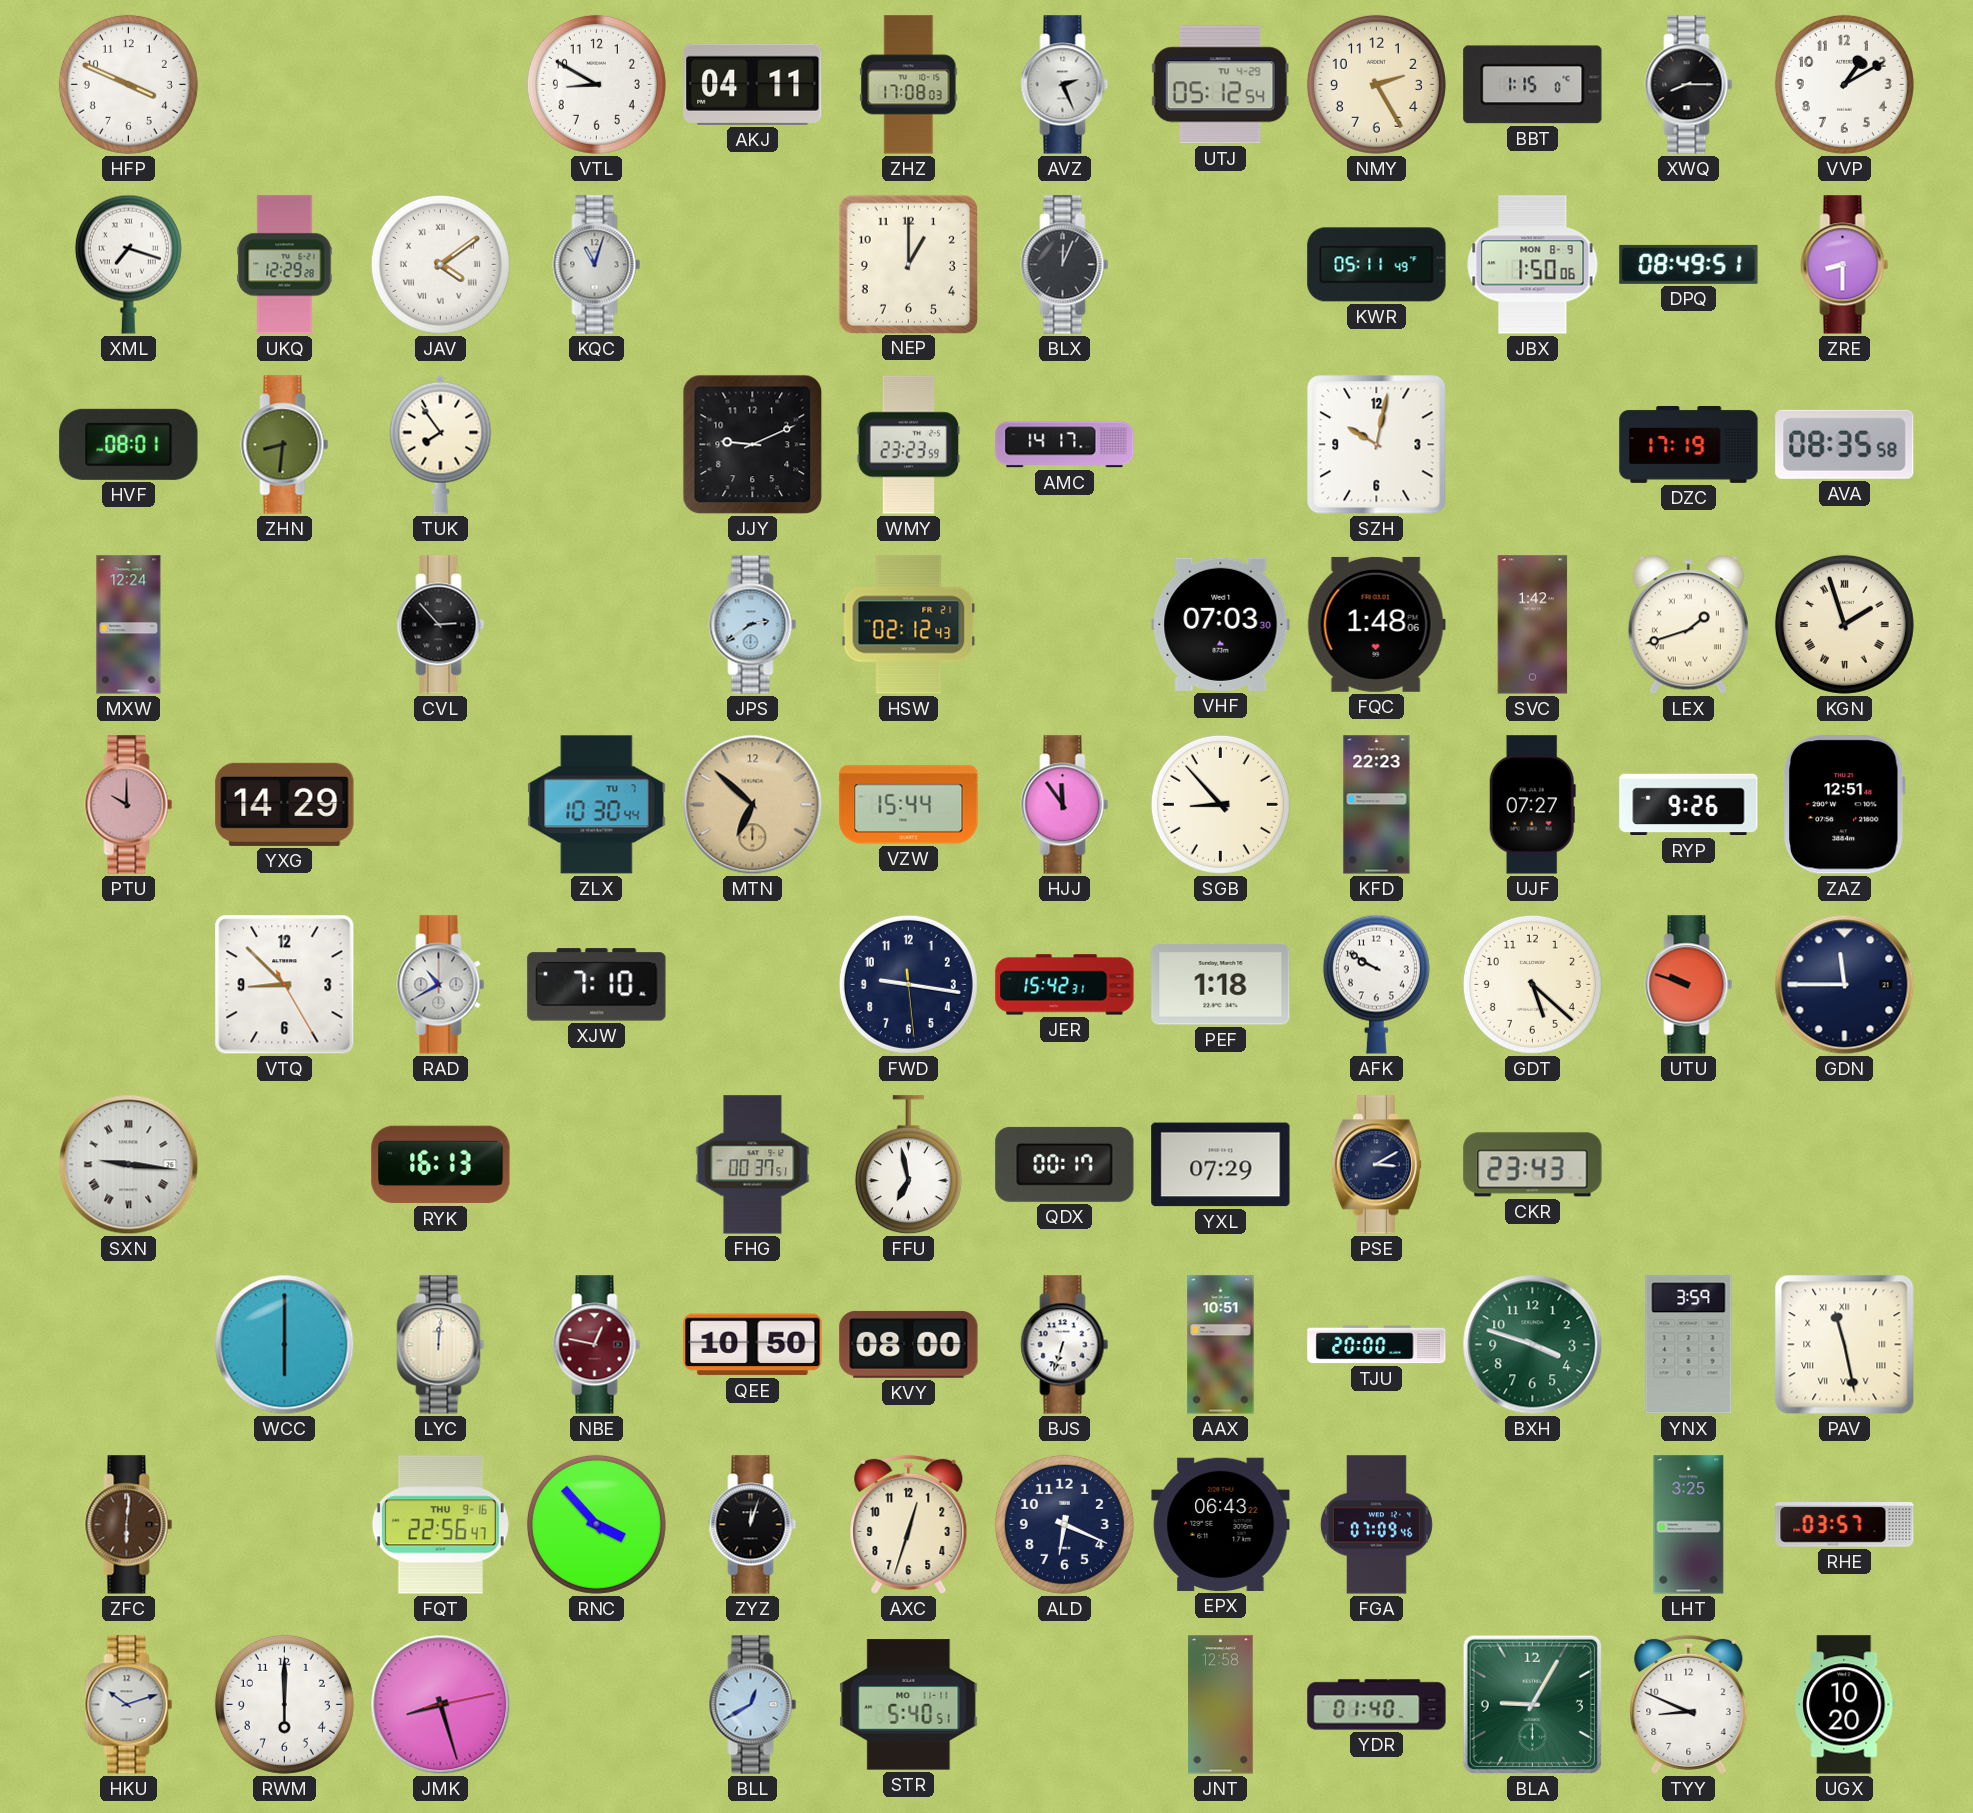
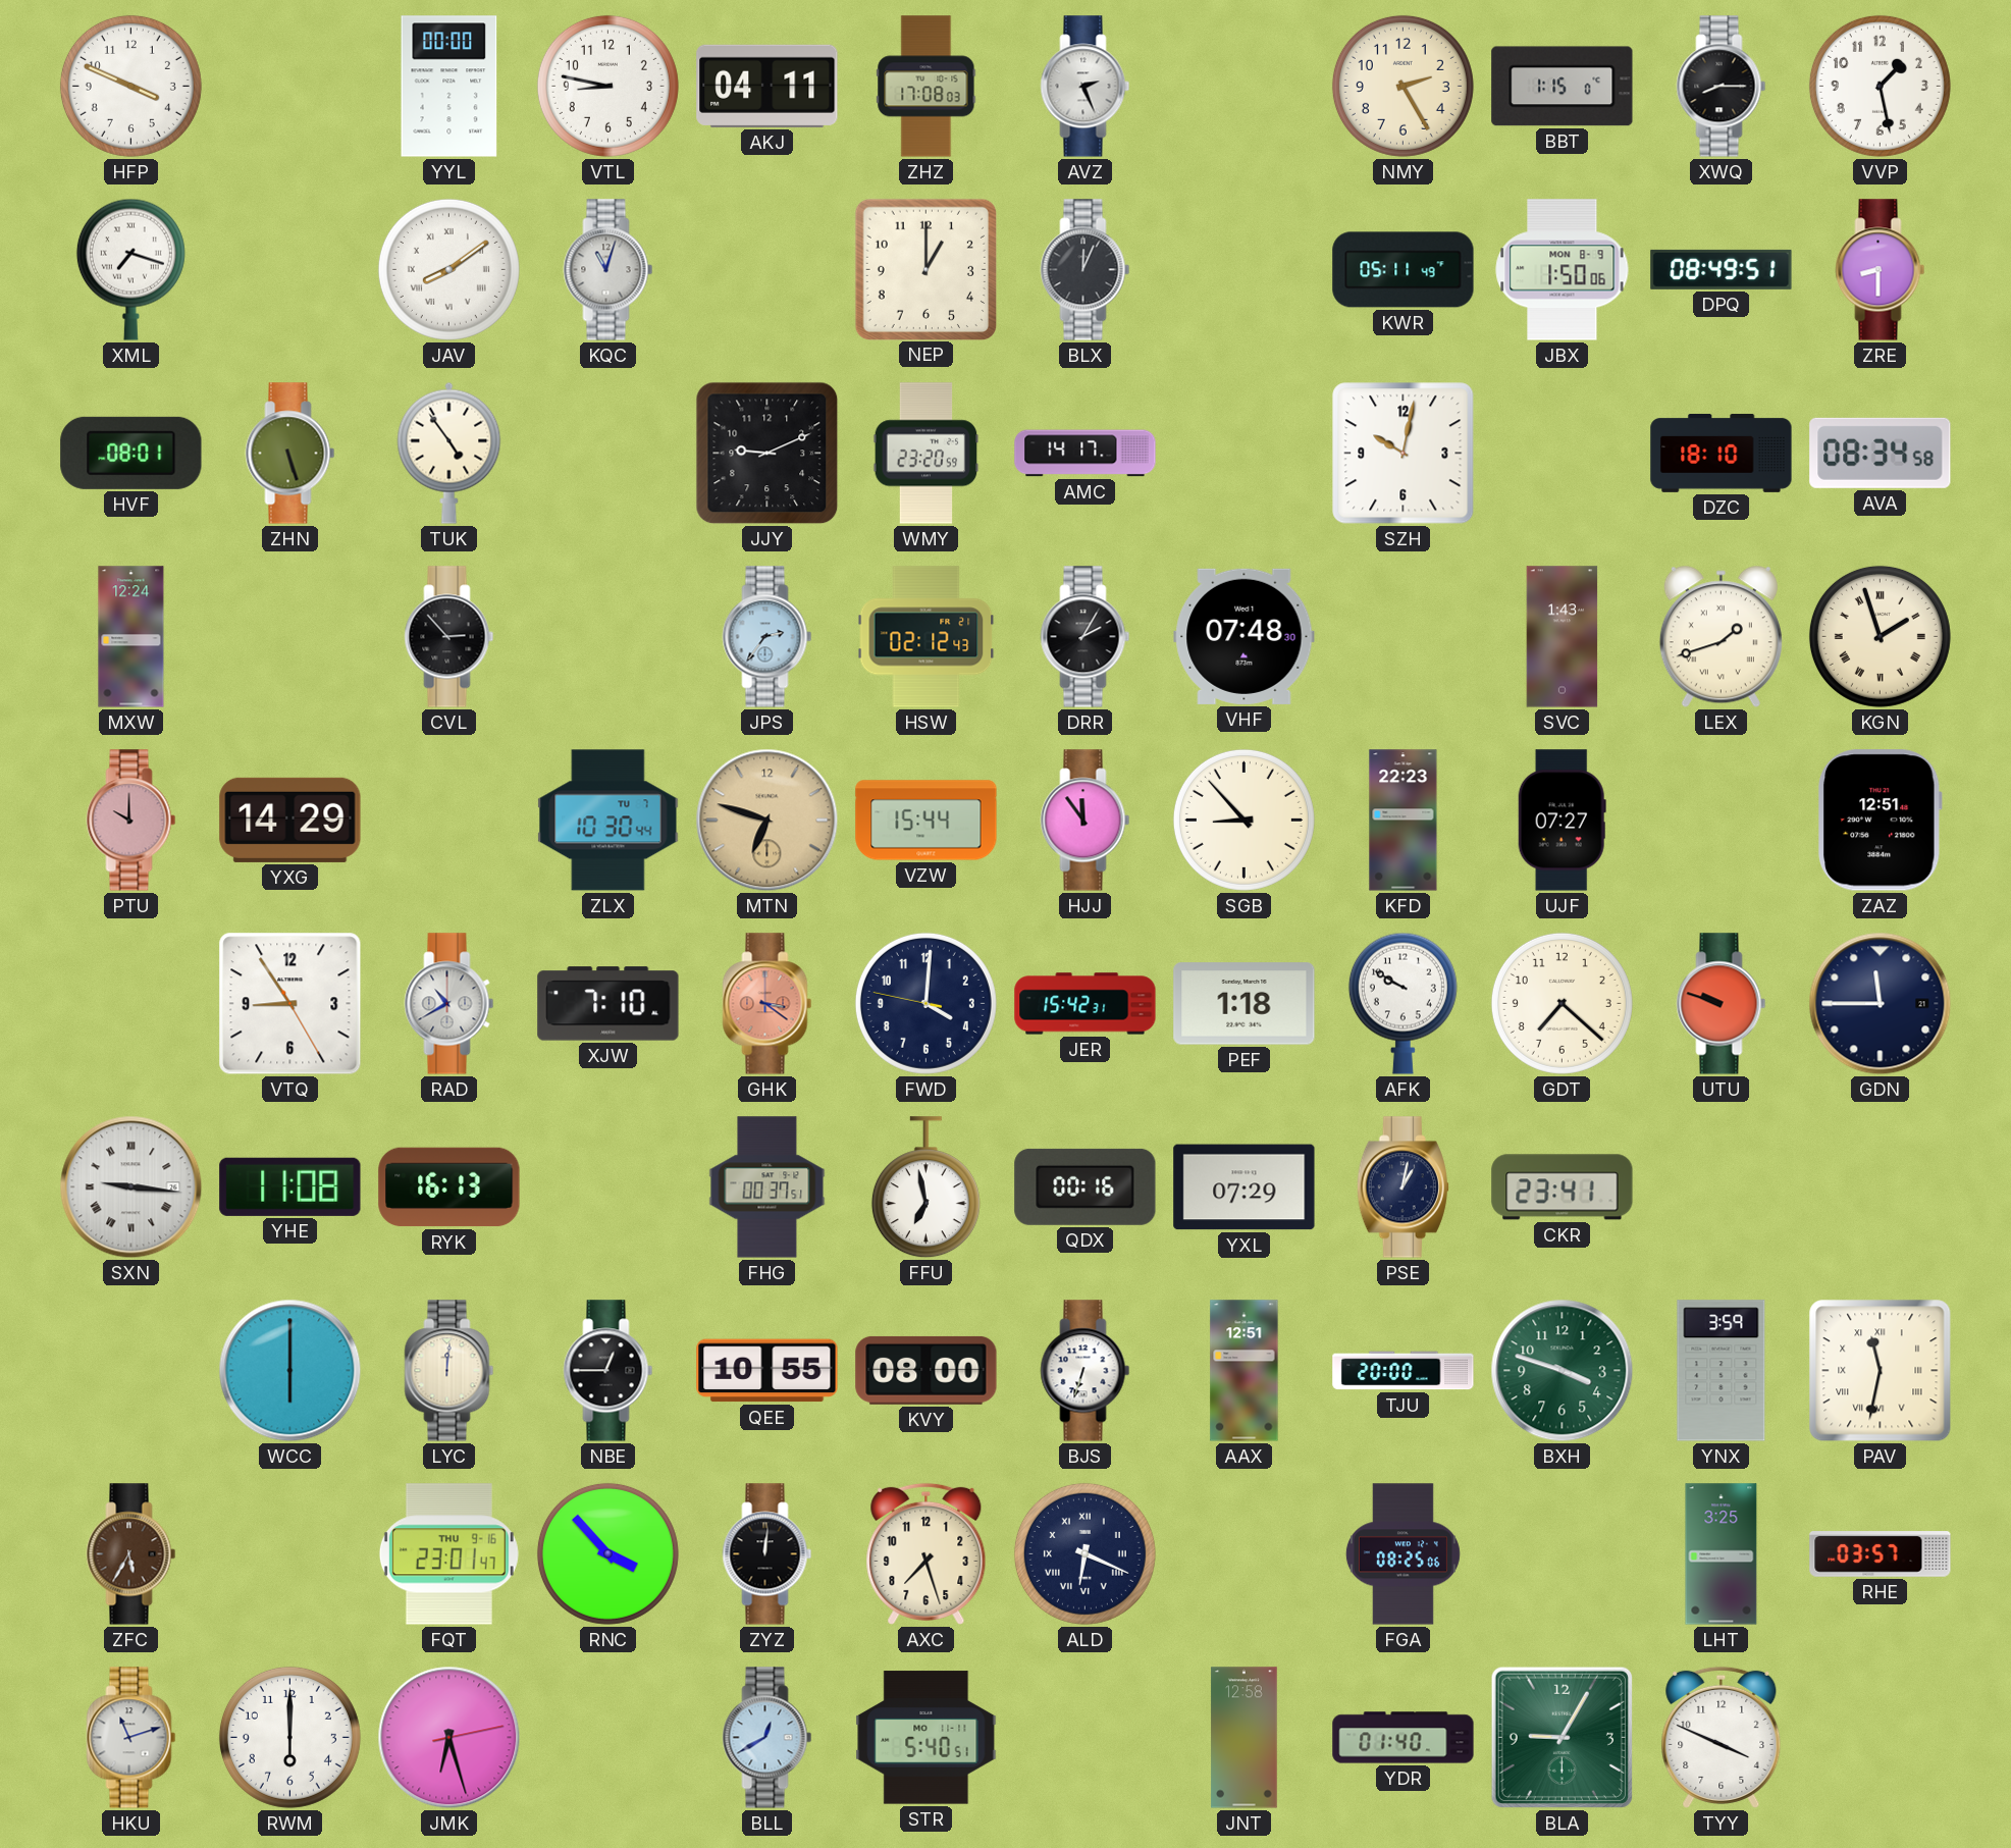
YYL: none -> 00:00 (449, 87)
VTL: 8:50 -> 8:47 (607, 86)
UTJ: 05:12 -> none (1220, 85)
VVP: 1:10 -> 1:28 (1880, 86)
UKQ: 12:29 -> none (285, 265)
JAV: 4:09 -> 8:09 (448, 269)
ZHN: 8:31 -> 5:27 (290, 454)
TUK: 7:54 -> 4:54 (449, 453)
WMY: 23:23 -> 23:20 (927, 454)
DZC: 17:19 -> 18:10 (1722, 453)
AVA: 08:35 -> 08:34 (1881, 453)
JPS: 2:39 -> 2:36 (768, 637)
DRR: none -> 2:05 (1086, 637)
VHF: 07:03 -> 07:48 (1245, 636)
FQC: 1:48 -> none (1376, 624)
SVC: 1:42 -> 1:43 (1563, 637)
MTN: 6:52 -> 6:48 (768, 821)
RYP: 9:26 -> none (1689, 805)
VTQ: 8:52 -> 8:54 (290, 1004)
GHK: none -> 3:21 (768, 1004)
FWD: 9:16 -> 4:00 (925, 1003)
GDT: 5:22 -> 7:22 (1562, 1003)
YHE: none -> 11:08 (290, 1186)
QDX: 00:17 -> 00:16 (1086, 1186)
PSE: 3:10 -> 1:02 (1403, 1187)
CKR: 23:43 -> 23:41 (1563, 1187)
NBE: 12:47 -> 12:45 (608, 1371)
NBE dial: burgundy -> black (608, 1371)
QEE: 10:50 -> 10:55 (768, 1371)
AAX: 10:51 -> 12:51 (1245, 1371)
PAV: 11:28 -> 11:32 (1881, 1371)
ZFC: 6:01 -> 5:35 (131, 1554)
FQT: 22:56 -> 23:01 (448, 1554)
ZYZ: 12:03 -> 12:01 (768, 1554)
AXC: 12:33 -> 7:27 (927, 1553)
ALD numerals: Arabic -> Roman (1084, 1553)
EPX: 06:43 -> none (1221, 1524)
FGA: 07:09 -> 08:25 (1403, 1554)
HKU: 10:12 -> 11:12 (131, 1738)
JMK: 8:27 -> 6:27 (449, 1738)
TYY: 8:49 -> 3:49 (1722, 1737)
UGX: 10:20 -> none (1845, 1705)
